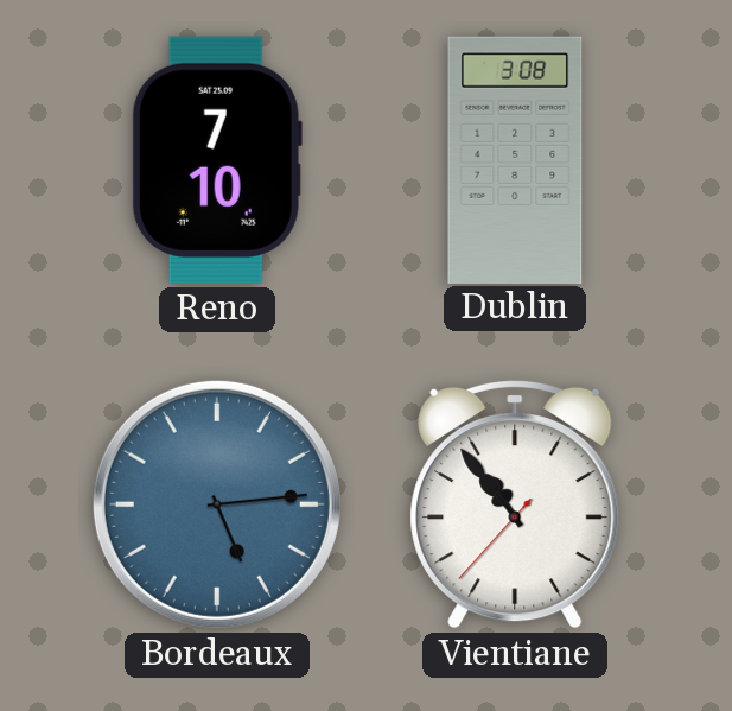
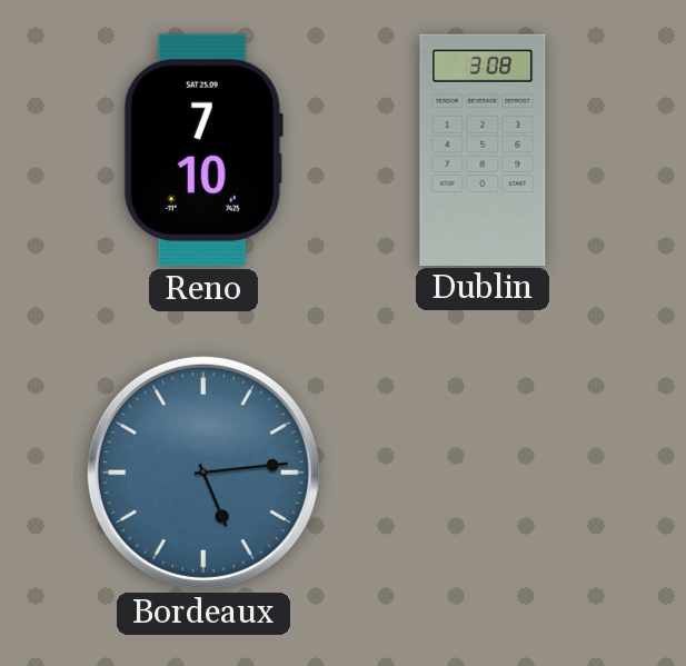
Vientiane: 10:53 -> none (515, 504)
